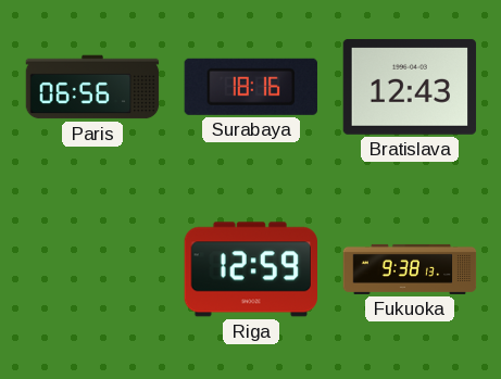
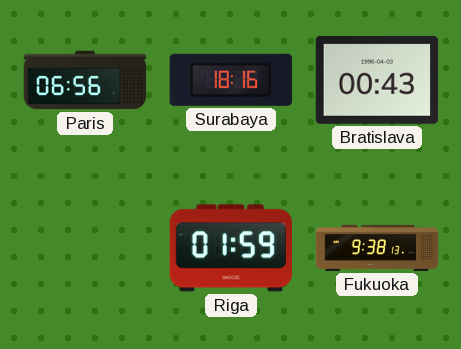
Bratislava: 12:43 -> 00:43 (377, 80)
Riga: 12:59 -> 01:59 (230, 248)
